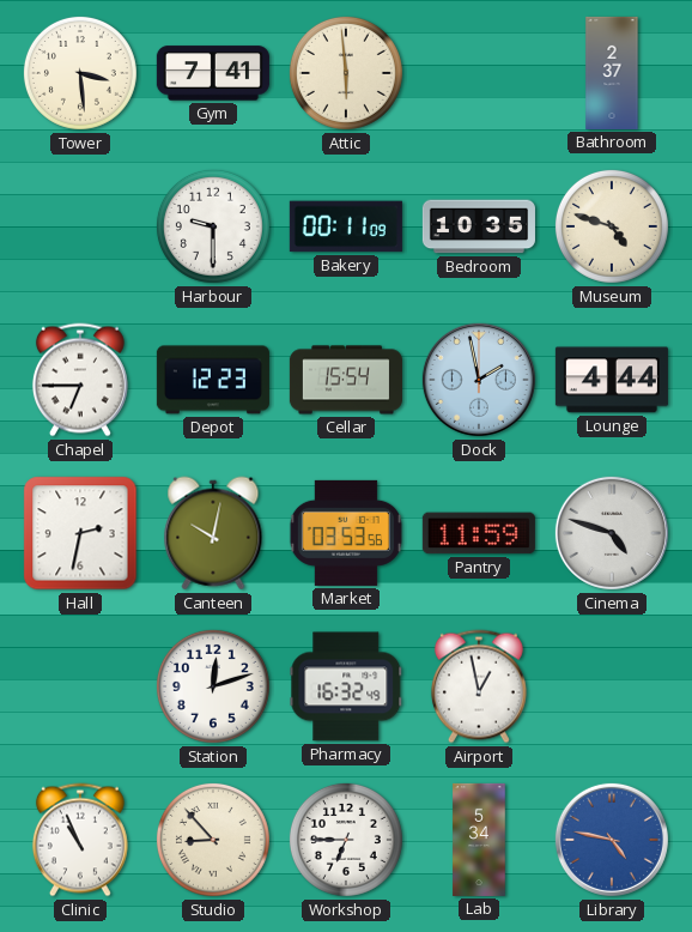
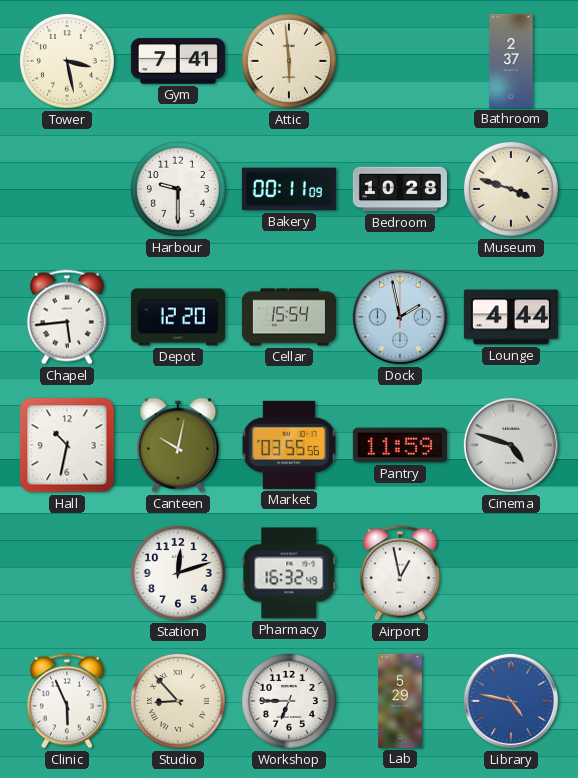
Tower: 3:29 -> 3:28 (67, 61)
Bedroom: 10:35 -> 10:28 (400, 189)
Museum: 4:48 -> 3:48 (511, 189)
Chapel: 6:45 -> 5:44 (67, 317)
Depot: 12:23 -> 12:20 (178, 317)
Hall: 2:32 -> 10:32 (67, 445)
Market: 03:53 -> 03:55 (289, 445)
Clinic: 10:56 -> 5:56 (67, 701)
Lab: 5:34 -> 5:29 (400, 701)
